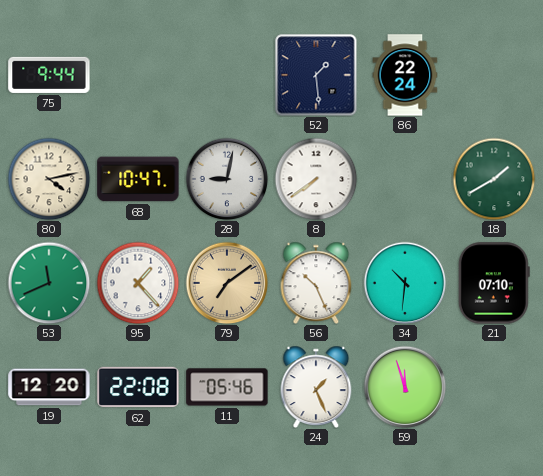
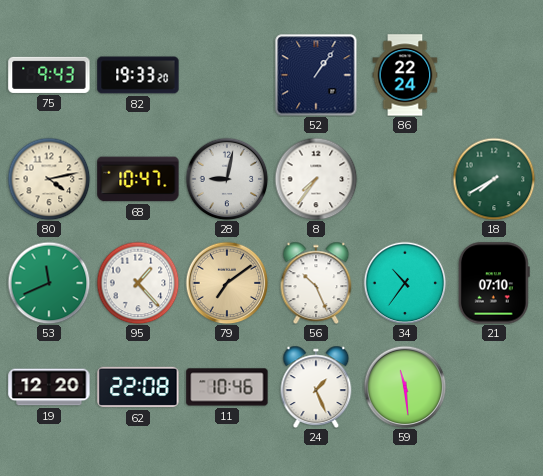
75: 9:44 -> 9:43 (49, 75)
82: none -> 19:33 (138, 75)
52: 1:29 -> 1:06 (316, 75)
8: 7:39 -> 7:36 (316, 179)
18: 1:40 -> 7:40 (494, 179)
34: 10:31 -> 10:36 (405, 283)
11: 05:46 -> 10:46 (227, 387)
59: 11:57 -> 11:29 (405, 387)
